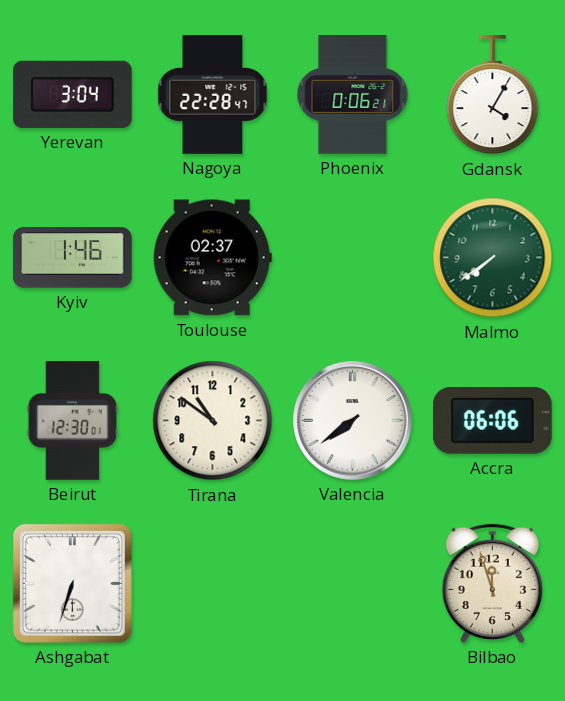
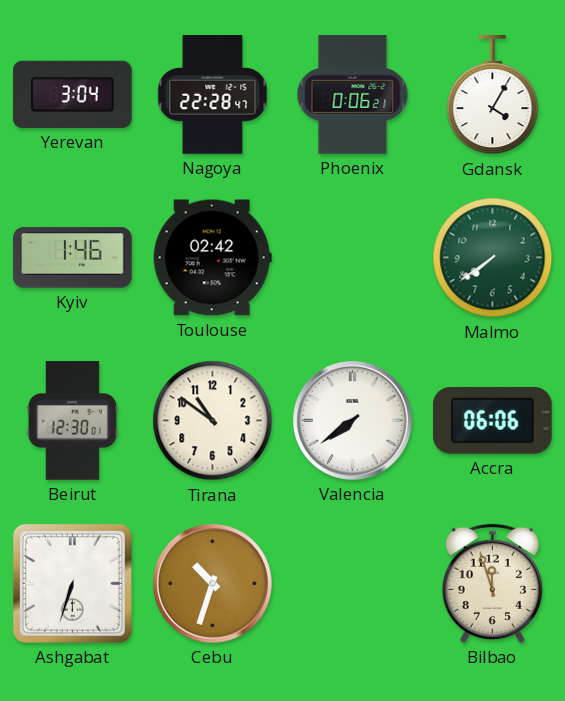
Toulouse: 02:37 -> 02:42 (212, 258)
Cebu: none -> 10:33 (213, 584)
